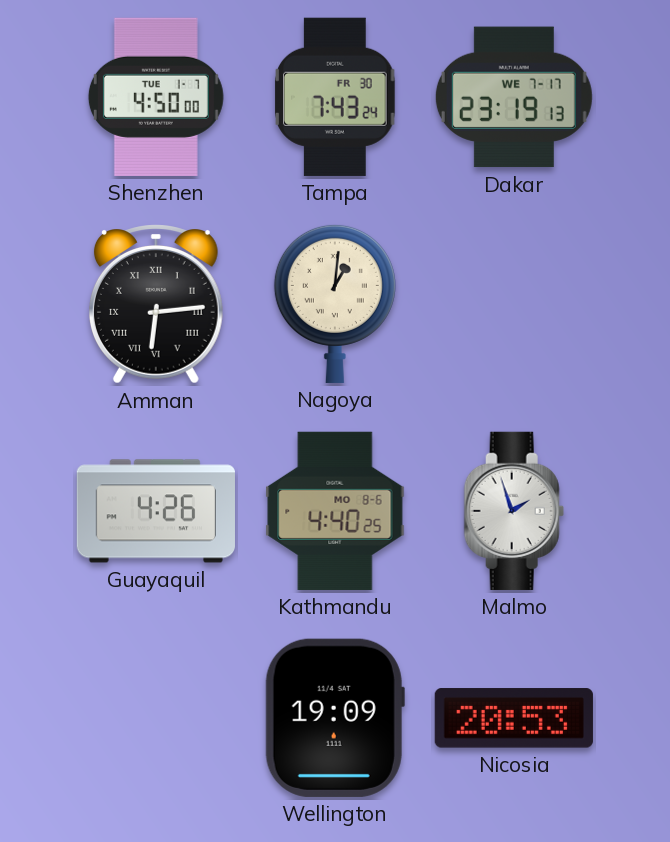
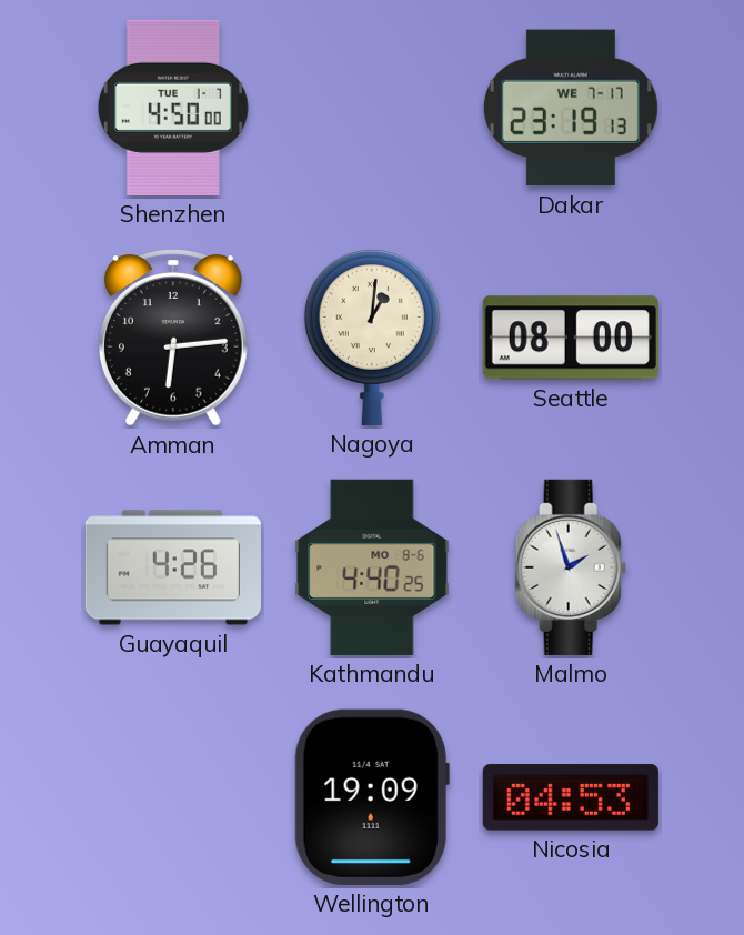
Tampa: 7:43 -> none (336, 97)
Amman numerals: Roman -> Arabic (173, 338)
Seattle: none -> 08:00 (571, 338)
Nicosia: 20:53 -> 04:53 (571, 797)
